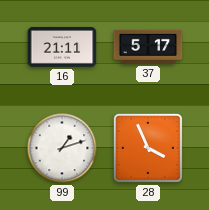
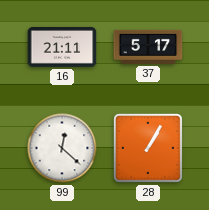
99: 1:12 -> 12:22 (62, 148)
28: 3:56 -> 1:05 (149, 149)
